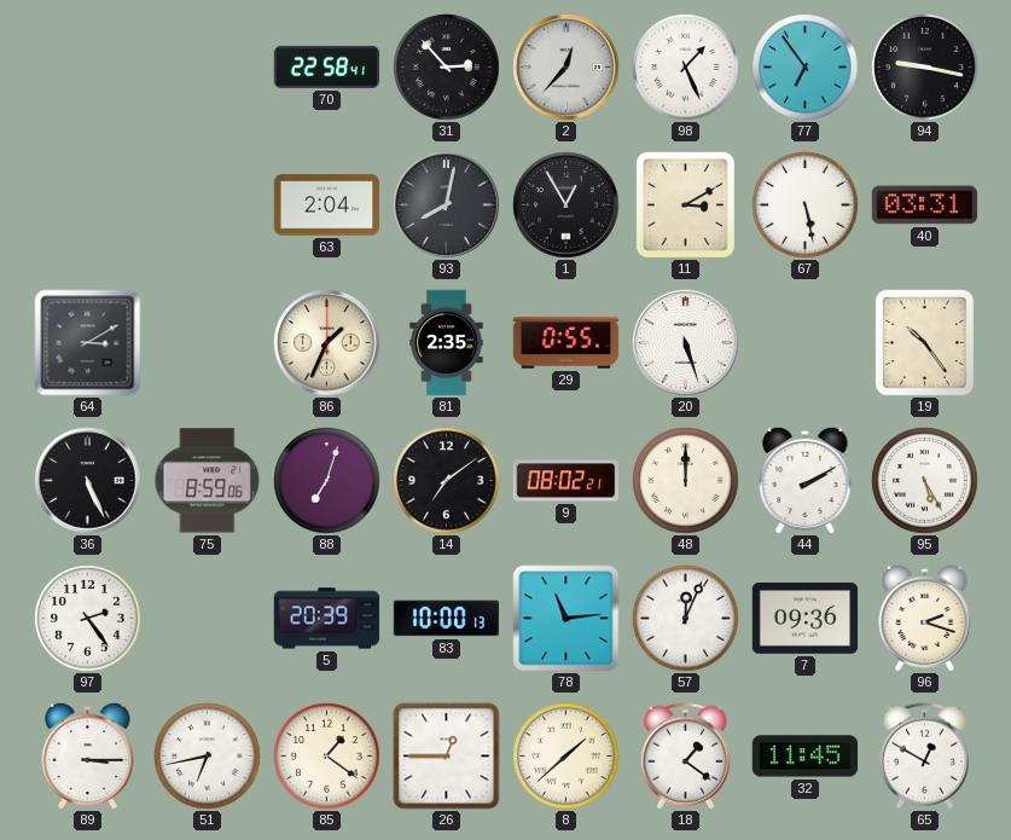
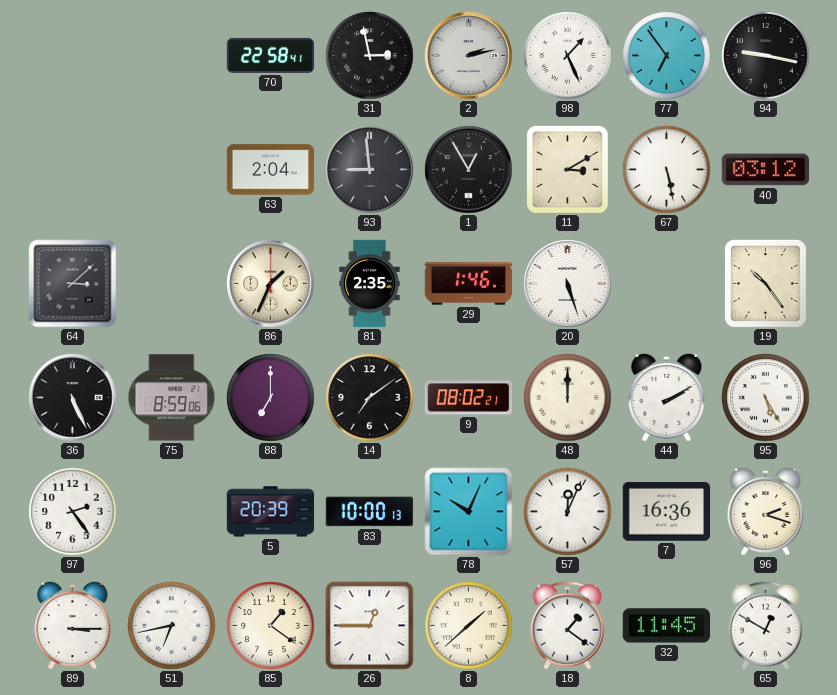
31: 2:53 -> 2:58 (370, 56)
2: 12:37 -> 2:13 (469, 56)
93: 8:02 -> 8:59 (370, 170)
40: 03:31 -> 03:12 (766, 170)
64: 3:10 -> 3:08 (73, 284)
29: 0:55 -> 1:46 (469, 284)
88: 7:03 -> 7:00 (271, 398)
78: 11:14 -> 10:04 (469, 512)
7: 09:36 -> 16:36 (667, 512)
